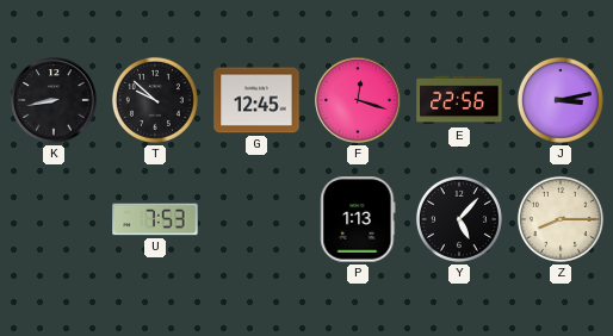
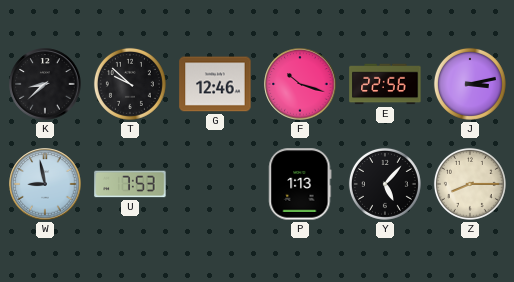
K: 8:43 -> 8:38 (45, 84)
G: 12:45 -> 12:46 (215, 84)
F: 12:18 -> 10:18 (300, 84)
W: none -> 8:58 (45, 184)
